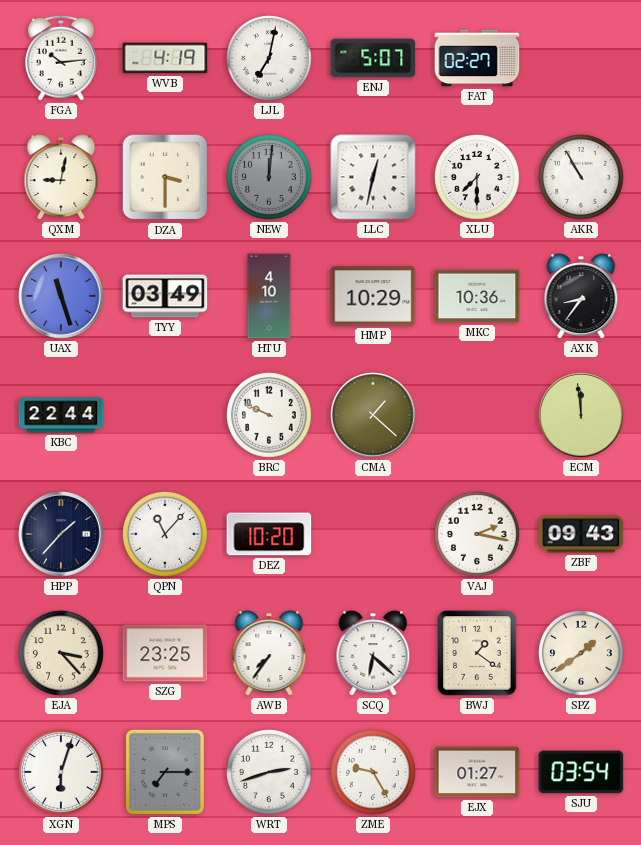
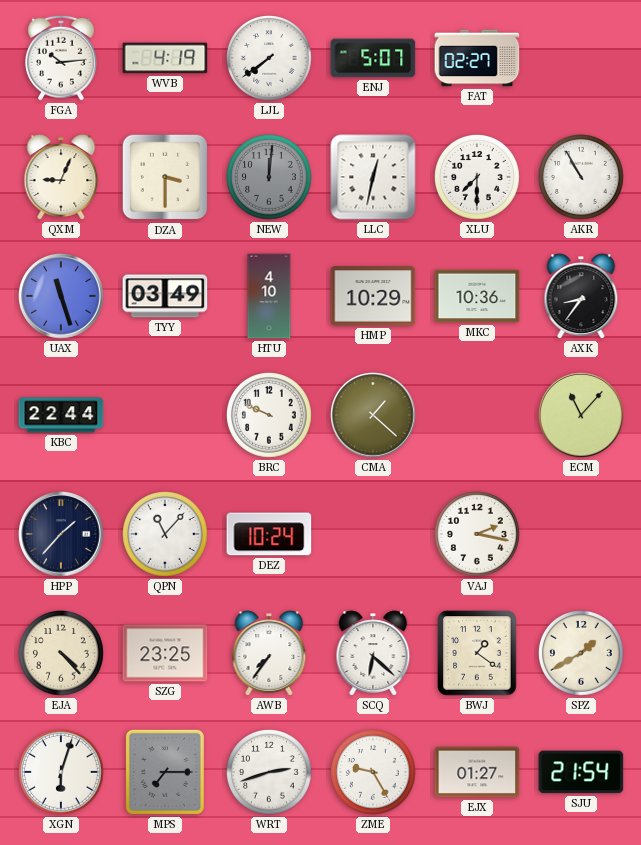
LJL: 7:02 -> 7:39 (270, 59)
QXM: 9:02 -> 9:04 (61, 177)
ECM: 11:59 -> 11:07 (581, 415)
DEZ: 10:20 -> 10:24 (269, 534)
ZBF: 09:43 -> none (581, 534)
EJA: 3:23 -> 4:23 (62, 654)
SPZ: 1:39 -> 1:40 (582, 654)
SJU: 03:54 -> 21:54 (581, 772)
